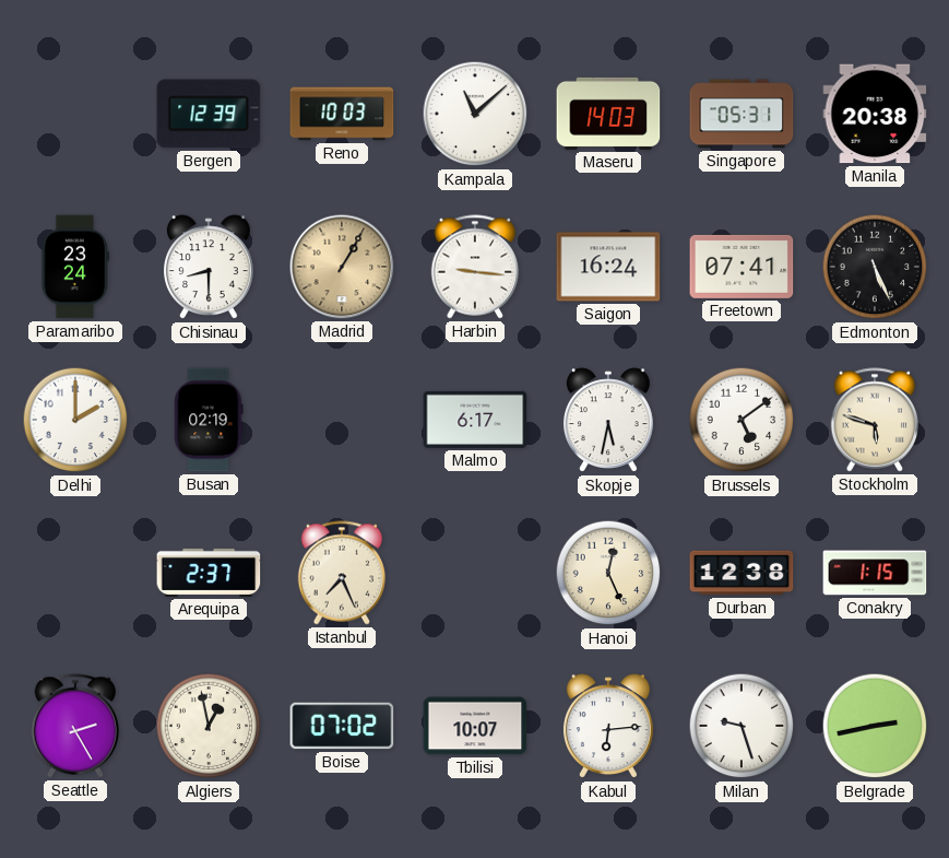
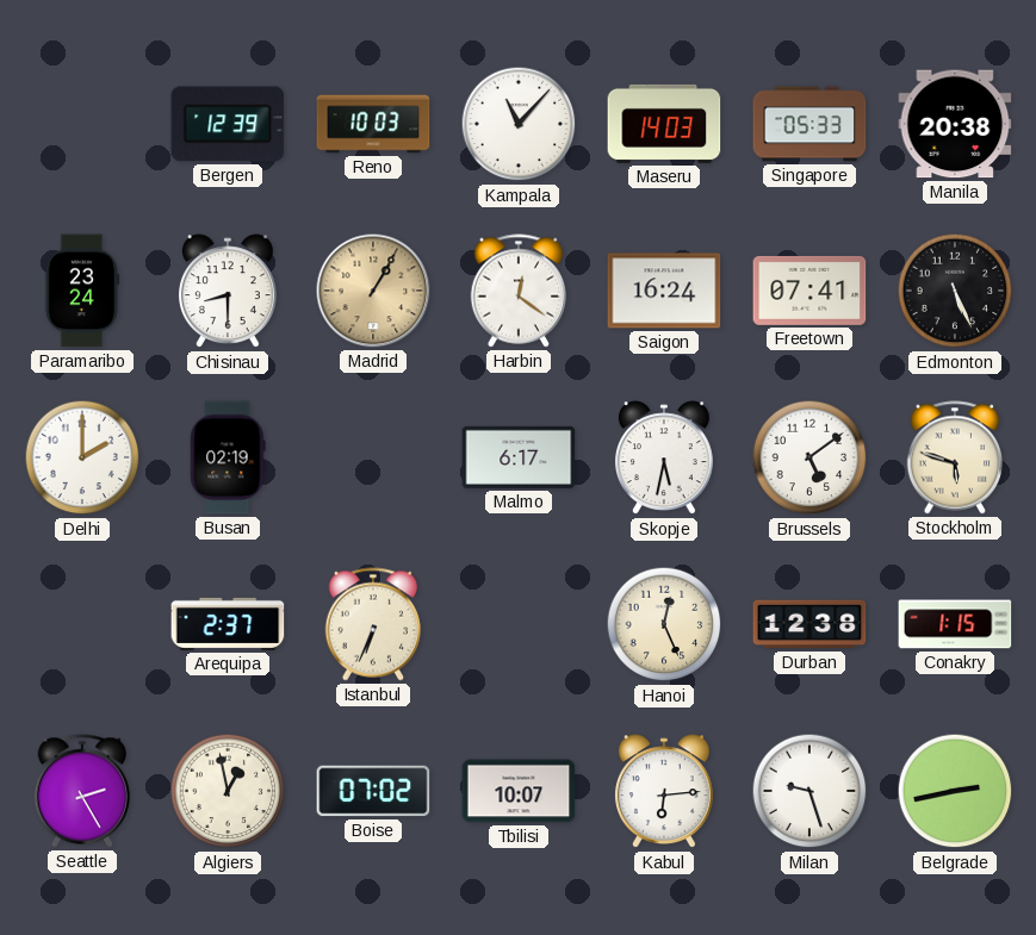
Kampala: 11:08 -> 11:07 (519, 124)
Singapore: 05:31 -> 05:33 (809, 124)
Harbin: 9:16 -> 12:21 (517, 291)
Istanbul: 7:26 -> 6:34 (372, 624)
